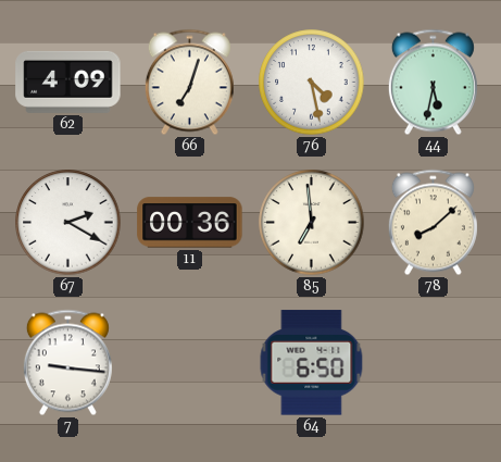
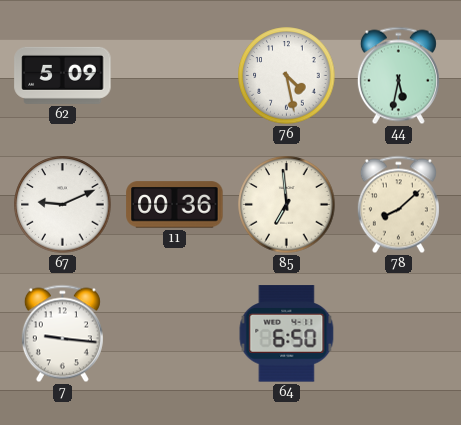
62: 4:09 -> 5:09 (63, 75)
66: 7:03 -> none (189, 83)
67: 2:20 -> 9:11 (63, 205)
